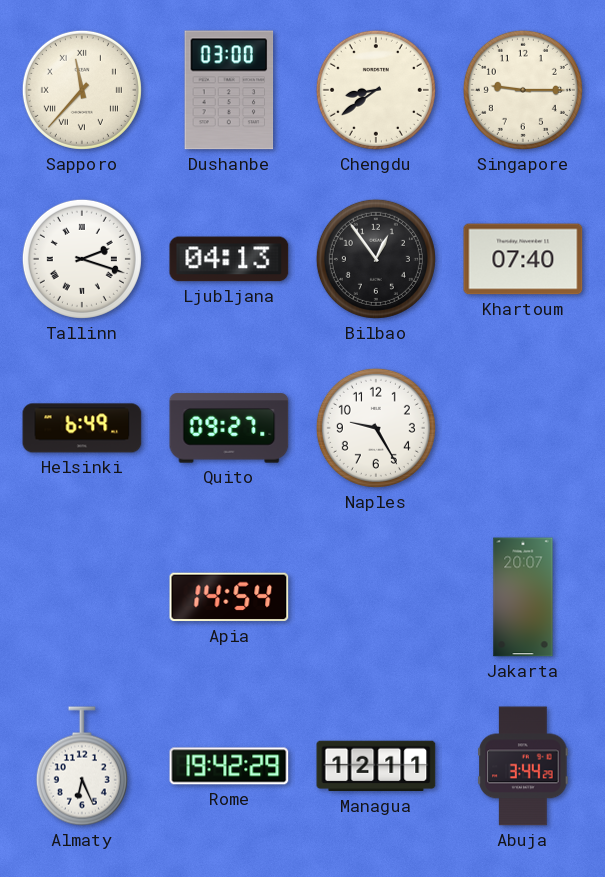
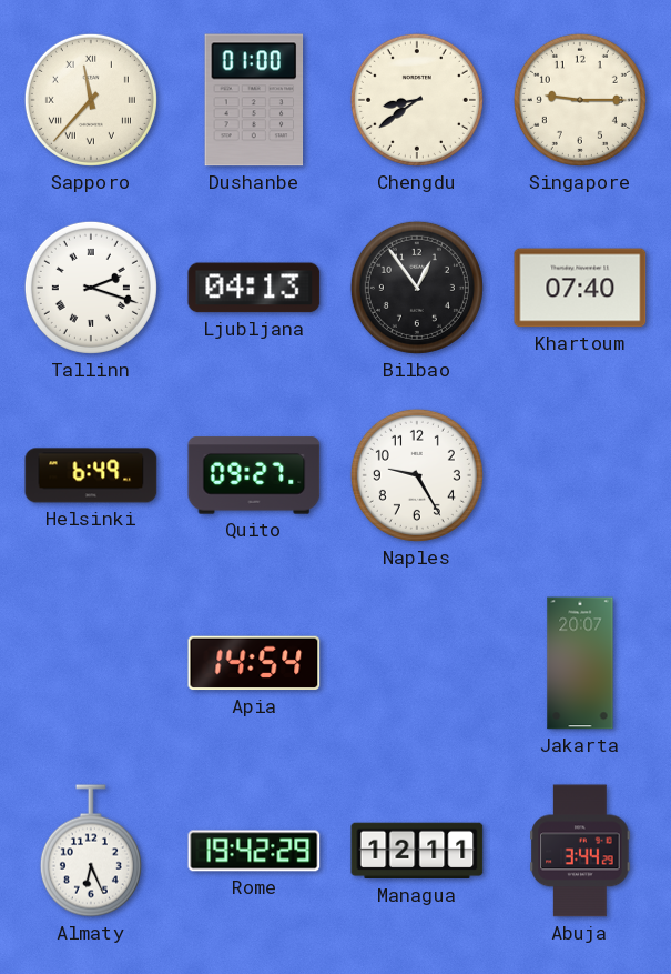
Dushanbe: 03:00 -> 01:00 (254, 100)
